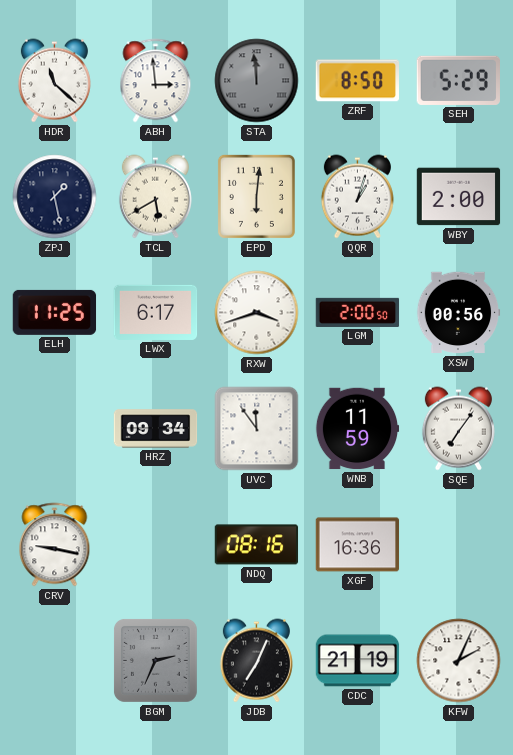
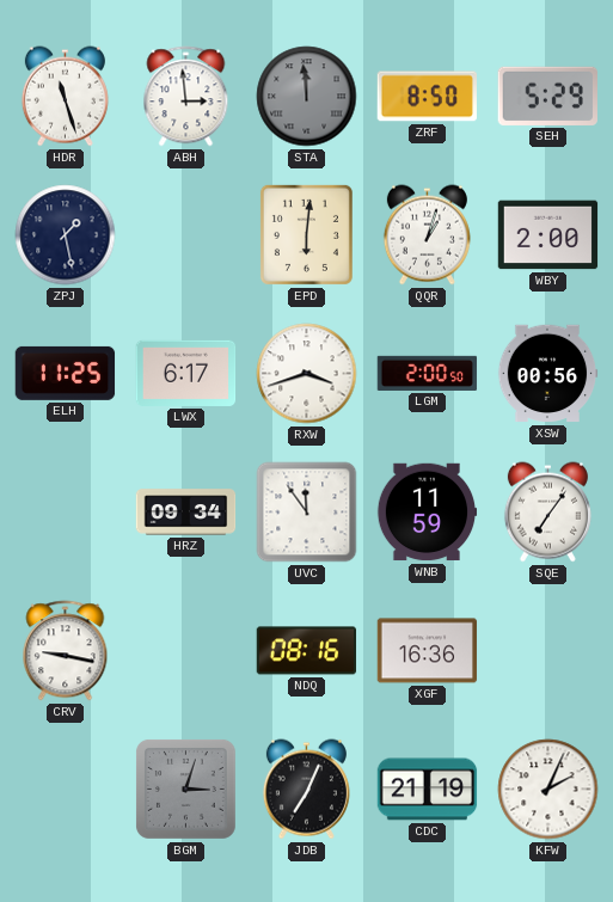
HDR: 11:22 -> 11:27 (65, 97)
TCL: 5:40 -> none (155, 197)
BGM: 2:34 -> 3:03 (186, 790)
